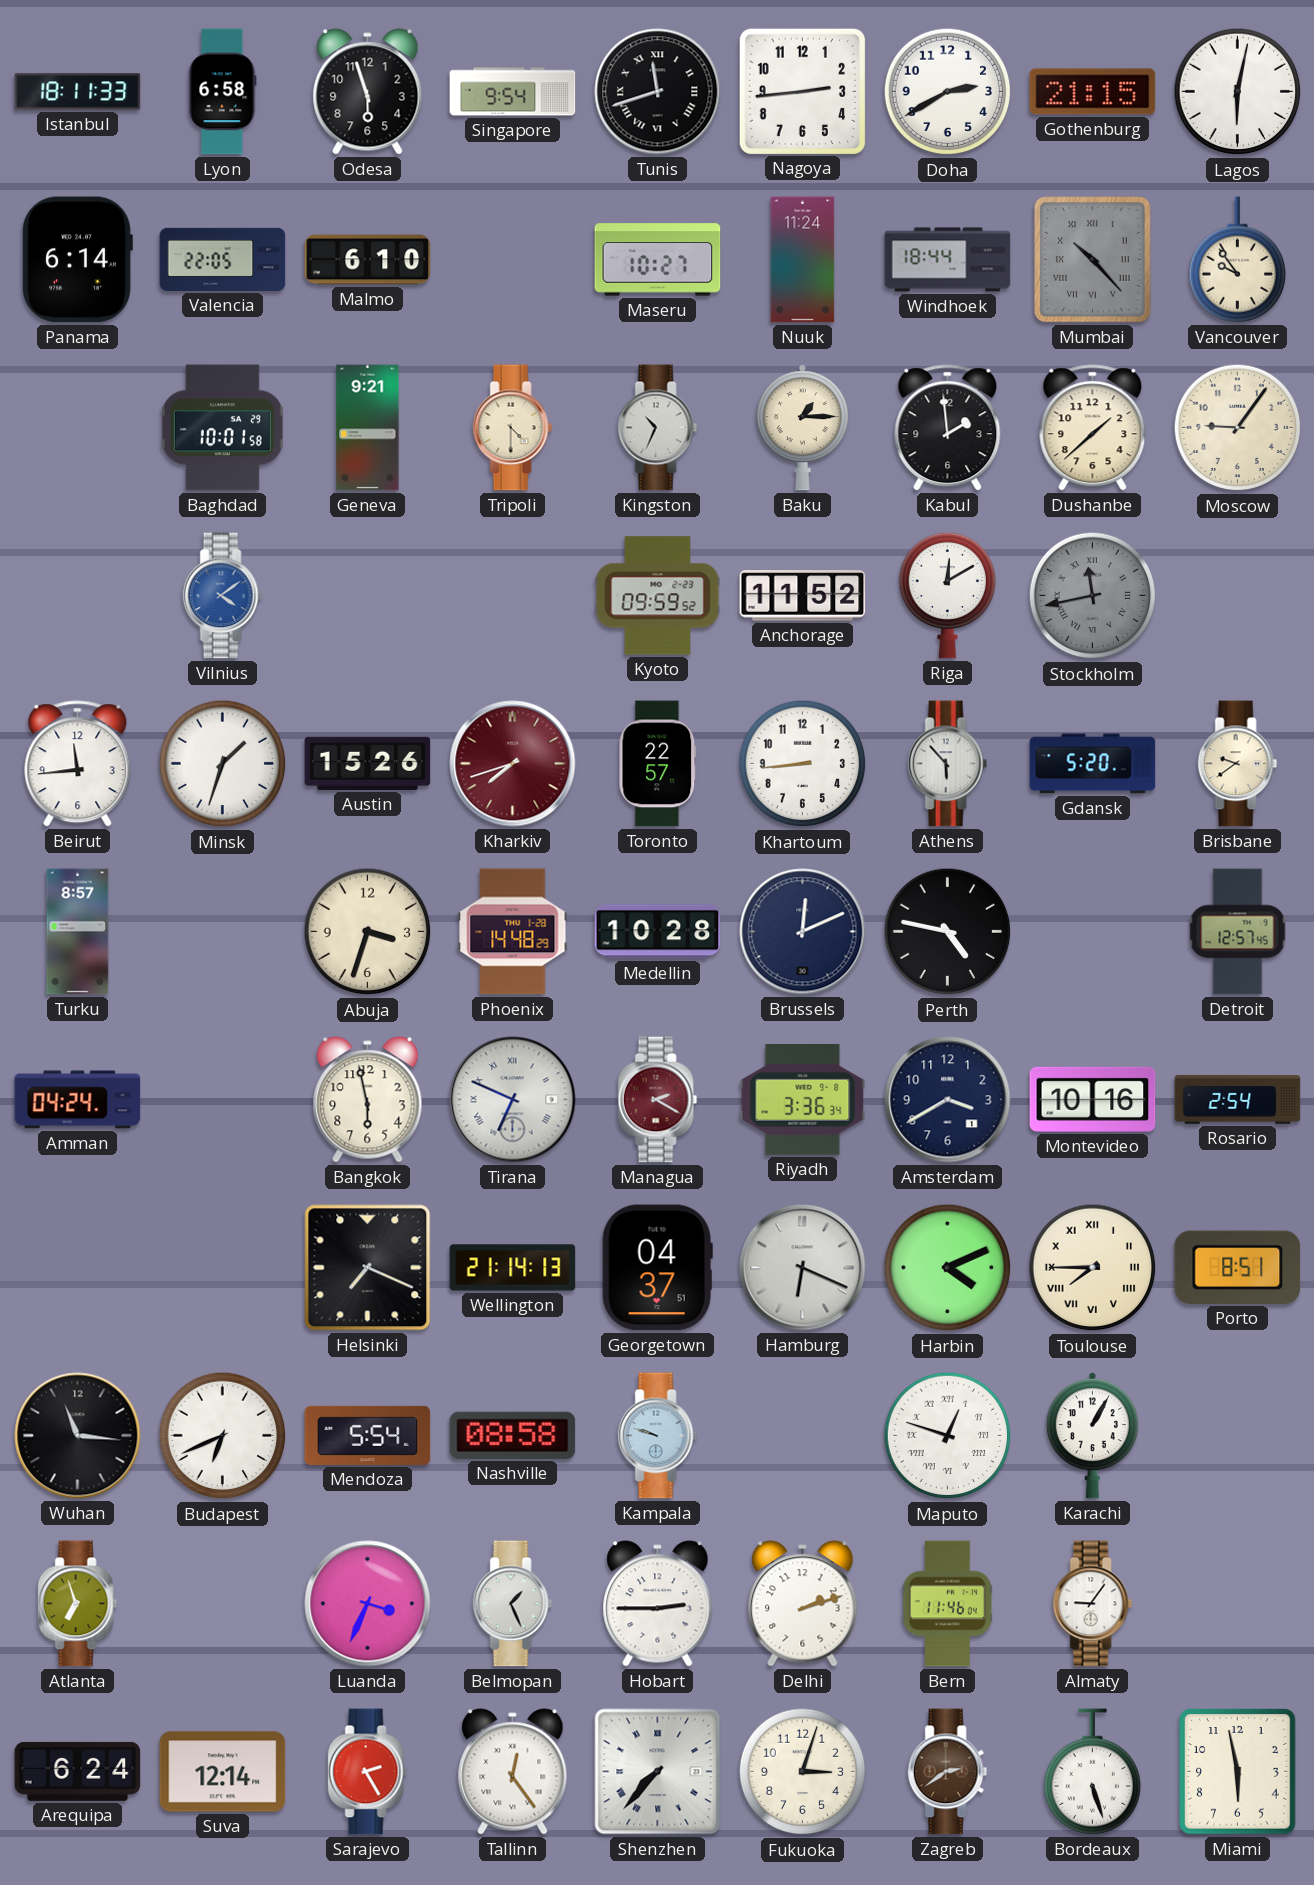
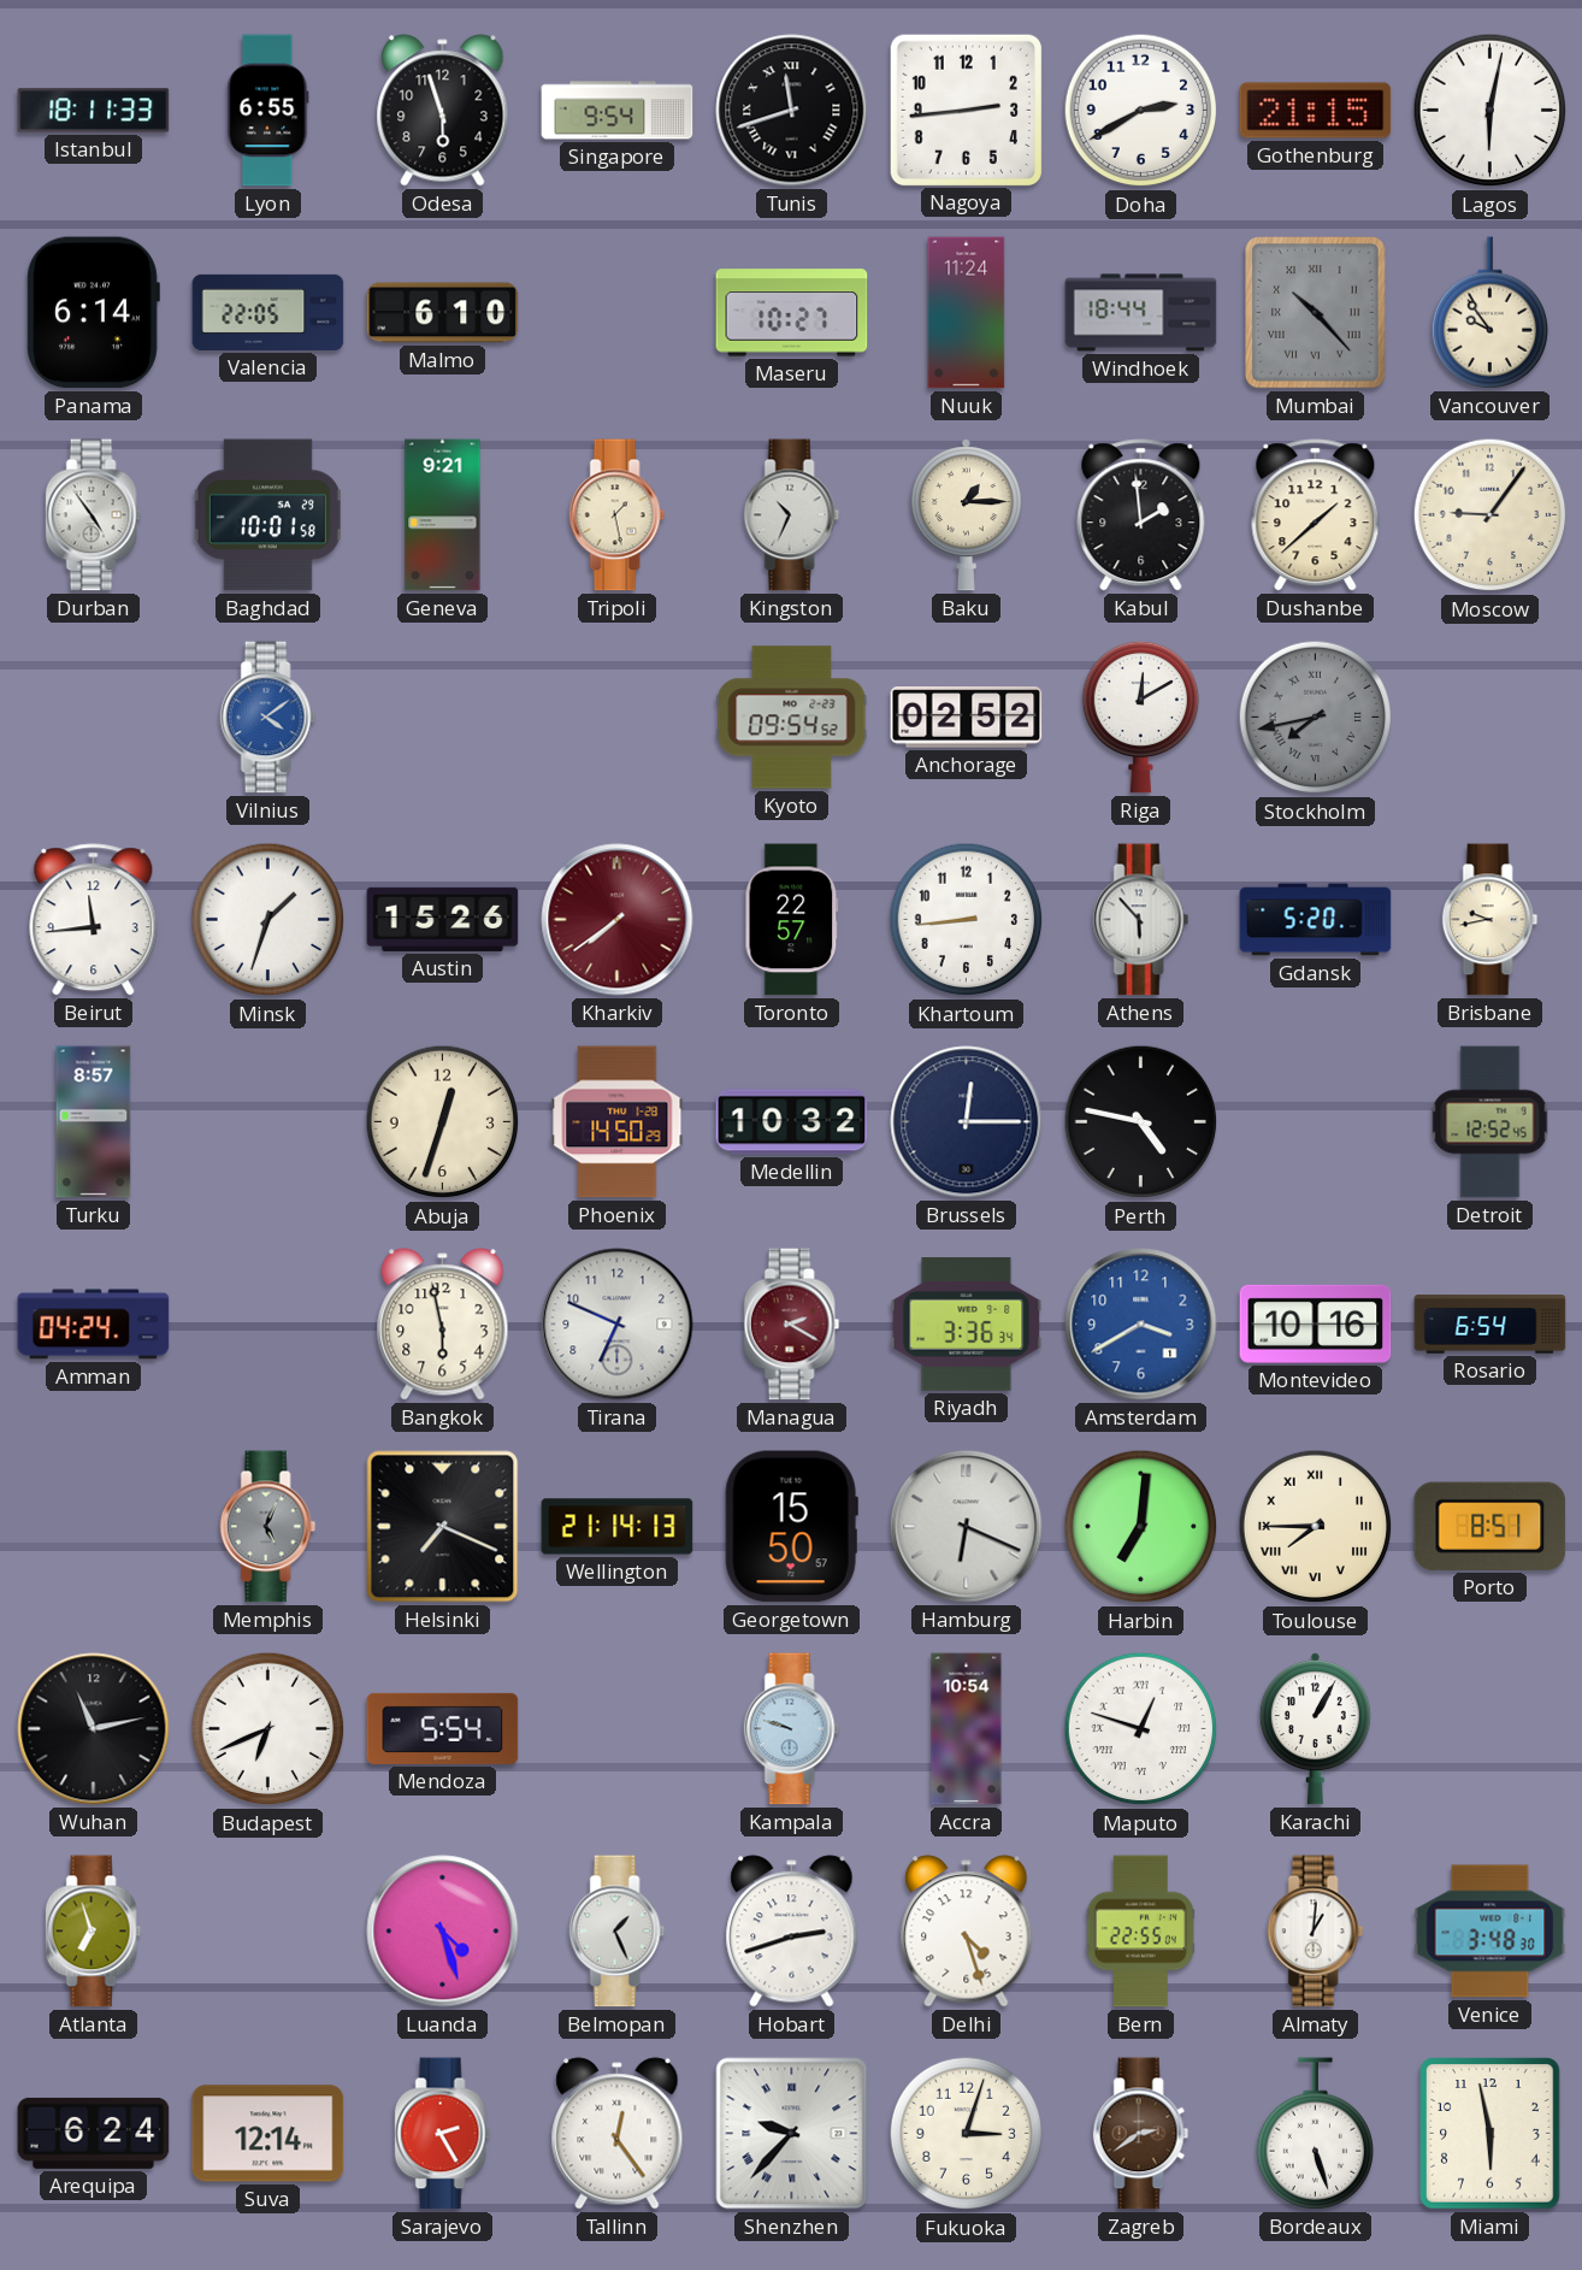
Lyon: 6:58 -> 6:55 (268, 111)
Durban: none -> 4:54 (94, 515)
Tripoli: 4:30 -> 1:28 (618, 515)
Kyoto: 09:59 -> 09:54 (792, 718)
Anchorage: 11:52 -> 02:52 (967, 718)
Stockholm: 11:43 -> 7:43 (1316, 718)
Kharkiv: 7:42 -> 7:39 (618, 920)
Brisbane: 9:39 -> 9:43 (1490, 920)
Abuja: 3:33 -> 12:33 (443, 1122)
Phoenix: 14:48 -> 14:50 (618, 1122)
Medellin: 10:28 -> 10:32 (792, 1122)
Brussels: 12:11 -> 12:15 (967, 1122)
Detroit: 12:57 -> 12:52 (1490, 1122)
Tirana numerals: Roman -> Arabic (618, 1325)
Amsterdam dial: navy -> blue (1141, 1325)
Rosario: 2:54 -> 6:54 (1490, 1325)
Memphis: none -> 5:04 (268, 1527)
Georgetown: 04:37 -> 15:50 (791, 1527)
Harbin: 4:11 -> 7:01 (1141, 1527)
Wuhan: 11:16 -> 11:13 (94, 1729)
Nashville: 08:58 -> none (513, 1435)
Accra: none -> 10:54 (967, 1729)
Luanda: 3:34 -> 4:27 (443, 1932)
Hobart: 2:45 -> 2:42 (792, 1932)
Delhi: 2:12 -> 4:27 (967, 1932)
Bern: 11:46 -> 22:55 (1140, 1932)
Almaty: 9:06 -> 1:01 (1316, 1932)
Venice: none -> 3:48 (1490, 1932)
Shenzhen: 7:37 -> 9:37 (792, 2134)
